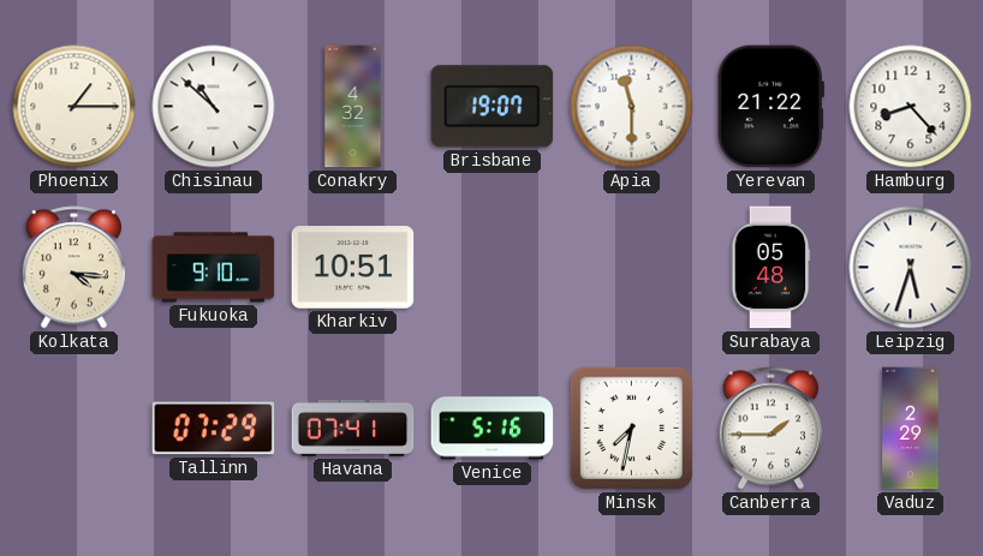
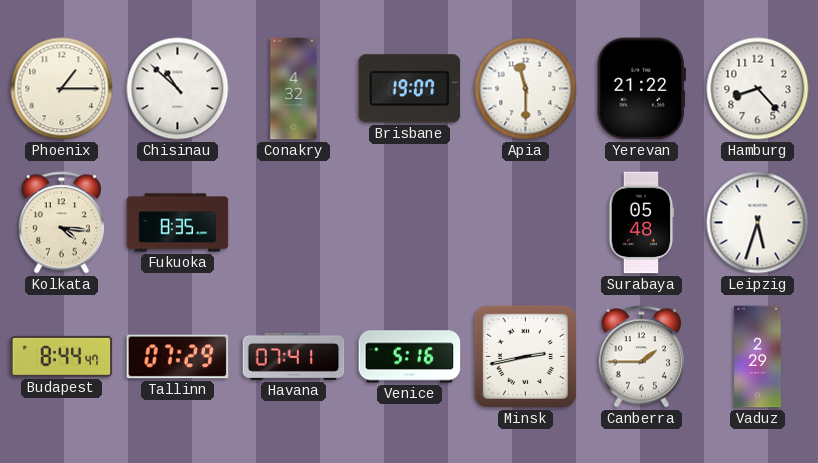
Fukuoka: 9:10 -> 8:35 (178, 223)
Kharkiv: 10:51 -> none (353, 268)
Budapest: none -> 8:44 (62, 356)
Minsk: 7:32 -> 2:43 (525, 356)
